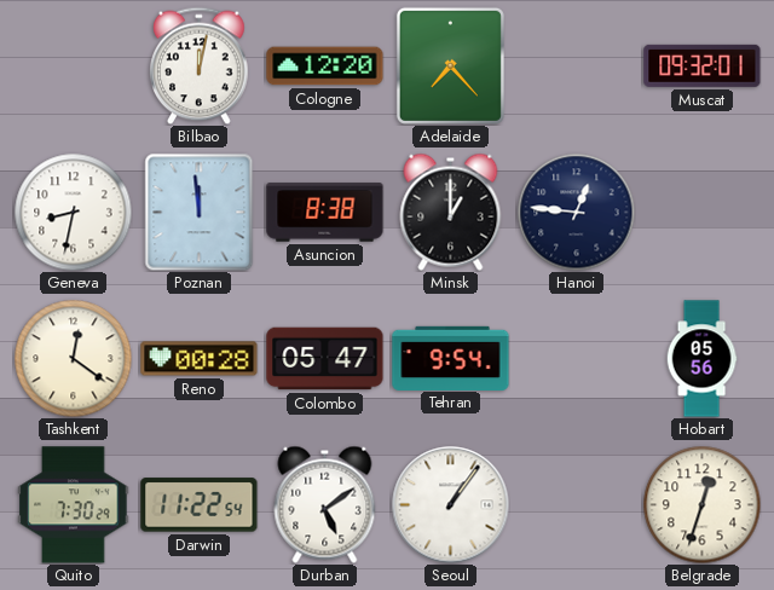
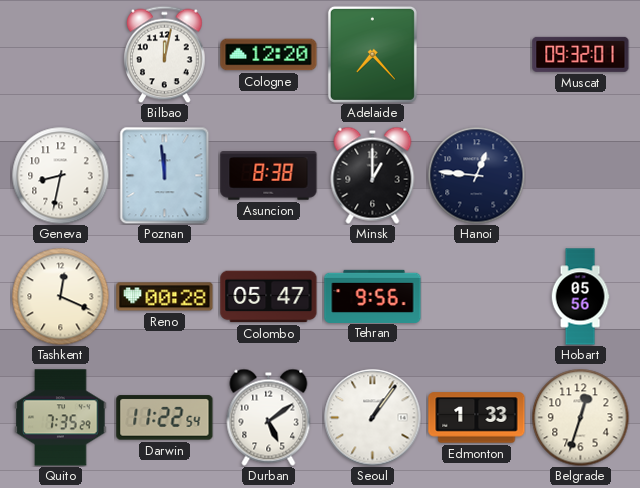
Tashkent: 12:21 -> 12:19 (60, 296)
Tehran: 9:54 -> 9:56 (373, 296)
Quito: 7:30 -> 7:35 (61, 418)
Edmonton: none -> 1:33 (477, 418)
